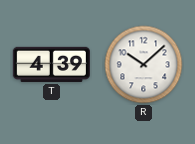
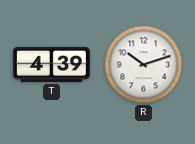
R: 10:08 -> 10:12 (144, 65)
